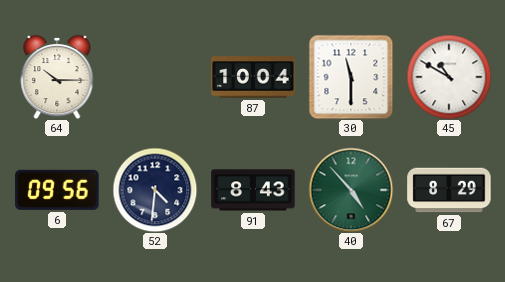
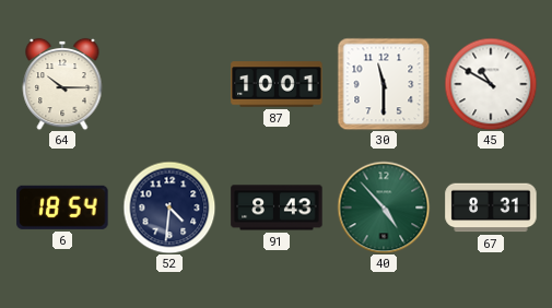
87: 10:04 -> 10:01 (277, 84)
6: 09:56 -> 18:54 (62, 208)
67: 8:29 -> 8:31 (491, 208)
